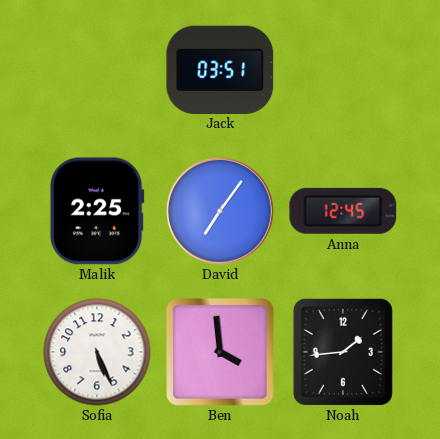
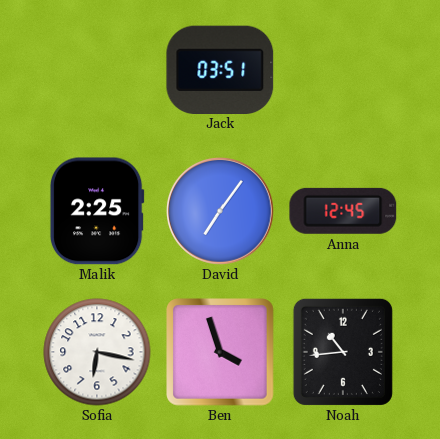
Sofia: 5:26 -> 6:17 (97, 352)
Ben: 3:59 -> 3:57 (220, 352)
Noah: 1:44 -> 10:44 (343, 352)
